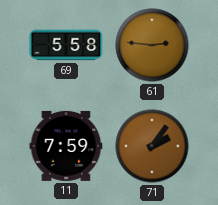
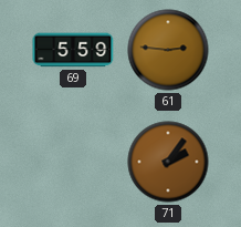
69: 5:58 -> 5:59 (73, 50)
11: 7:59 -> none (66, 146)
